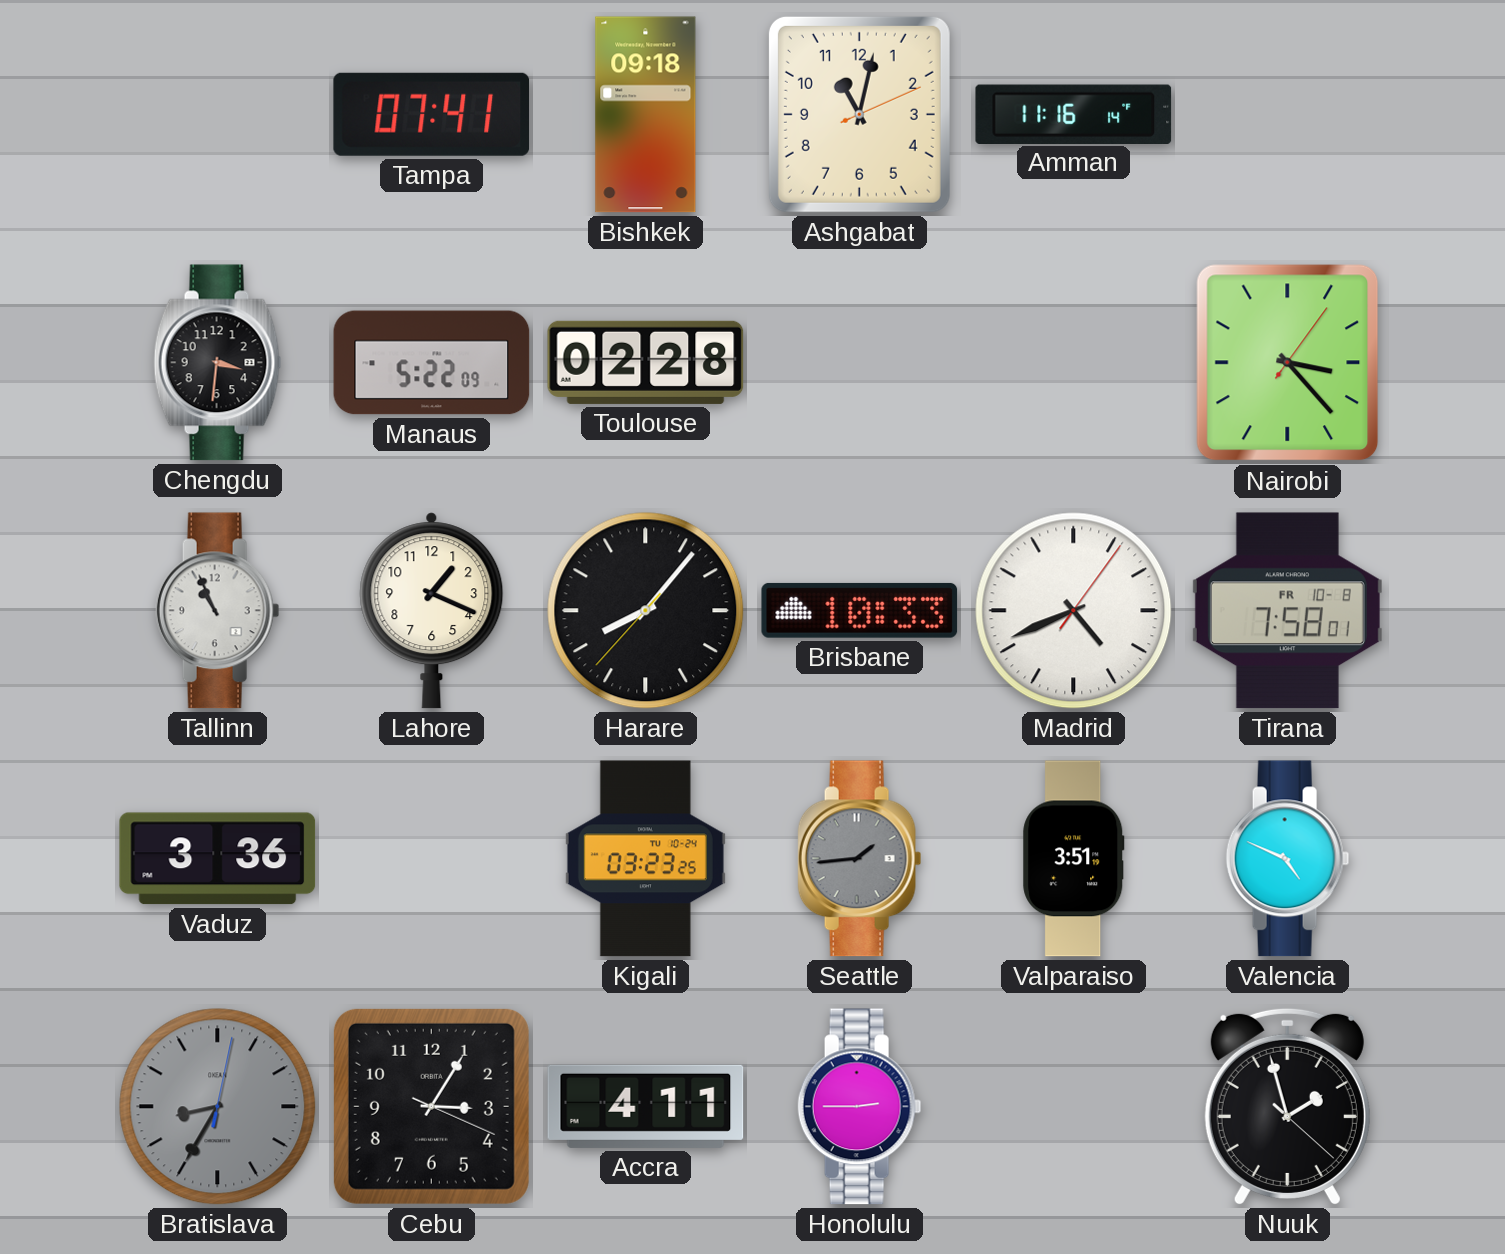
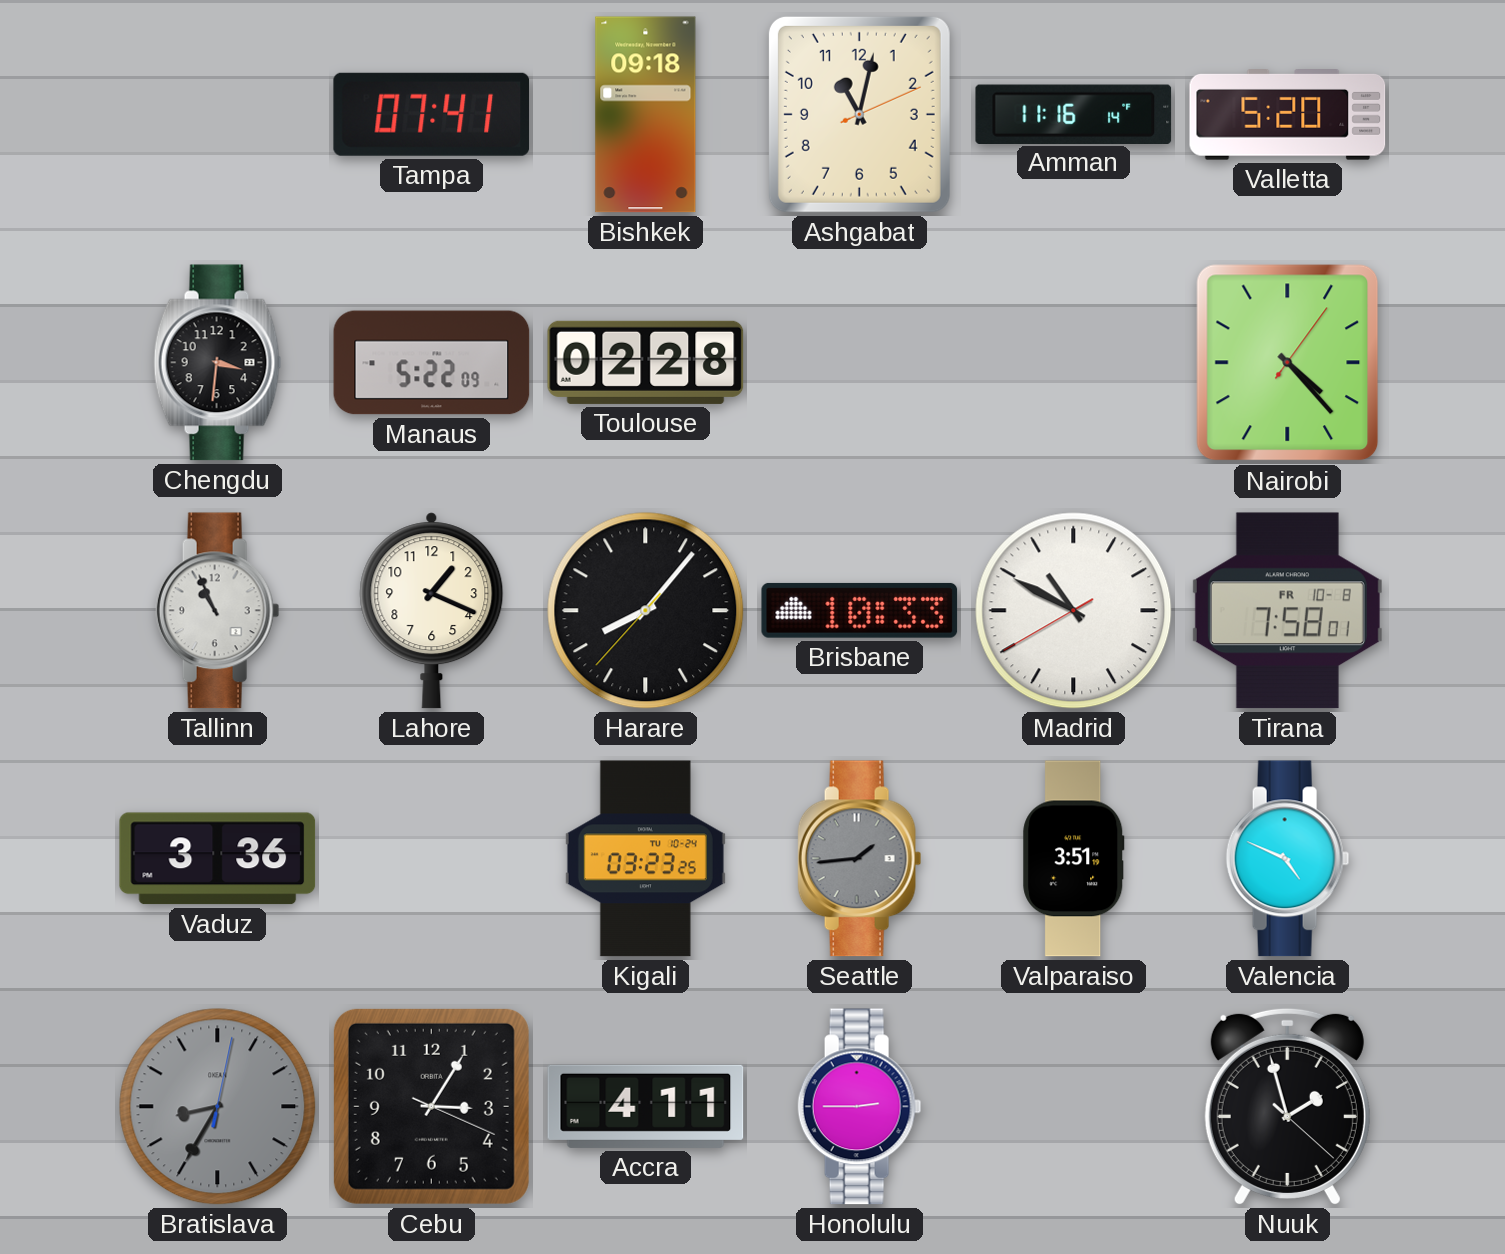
Valletta: none -> 5:20 (1288, 115)
Nairobi: 3:23 -> 4:23 (1288, 363)
Madrid: 4:41 -> 10:49 (1074, 611)
